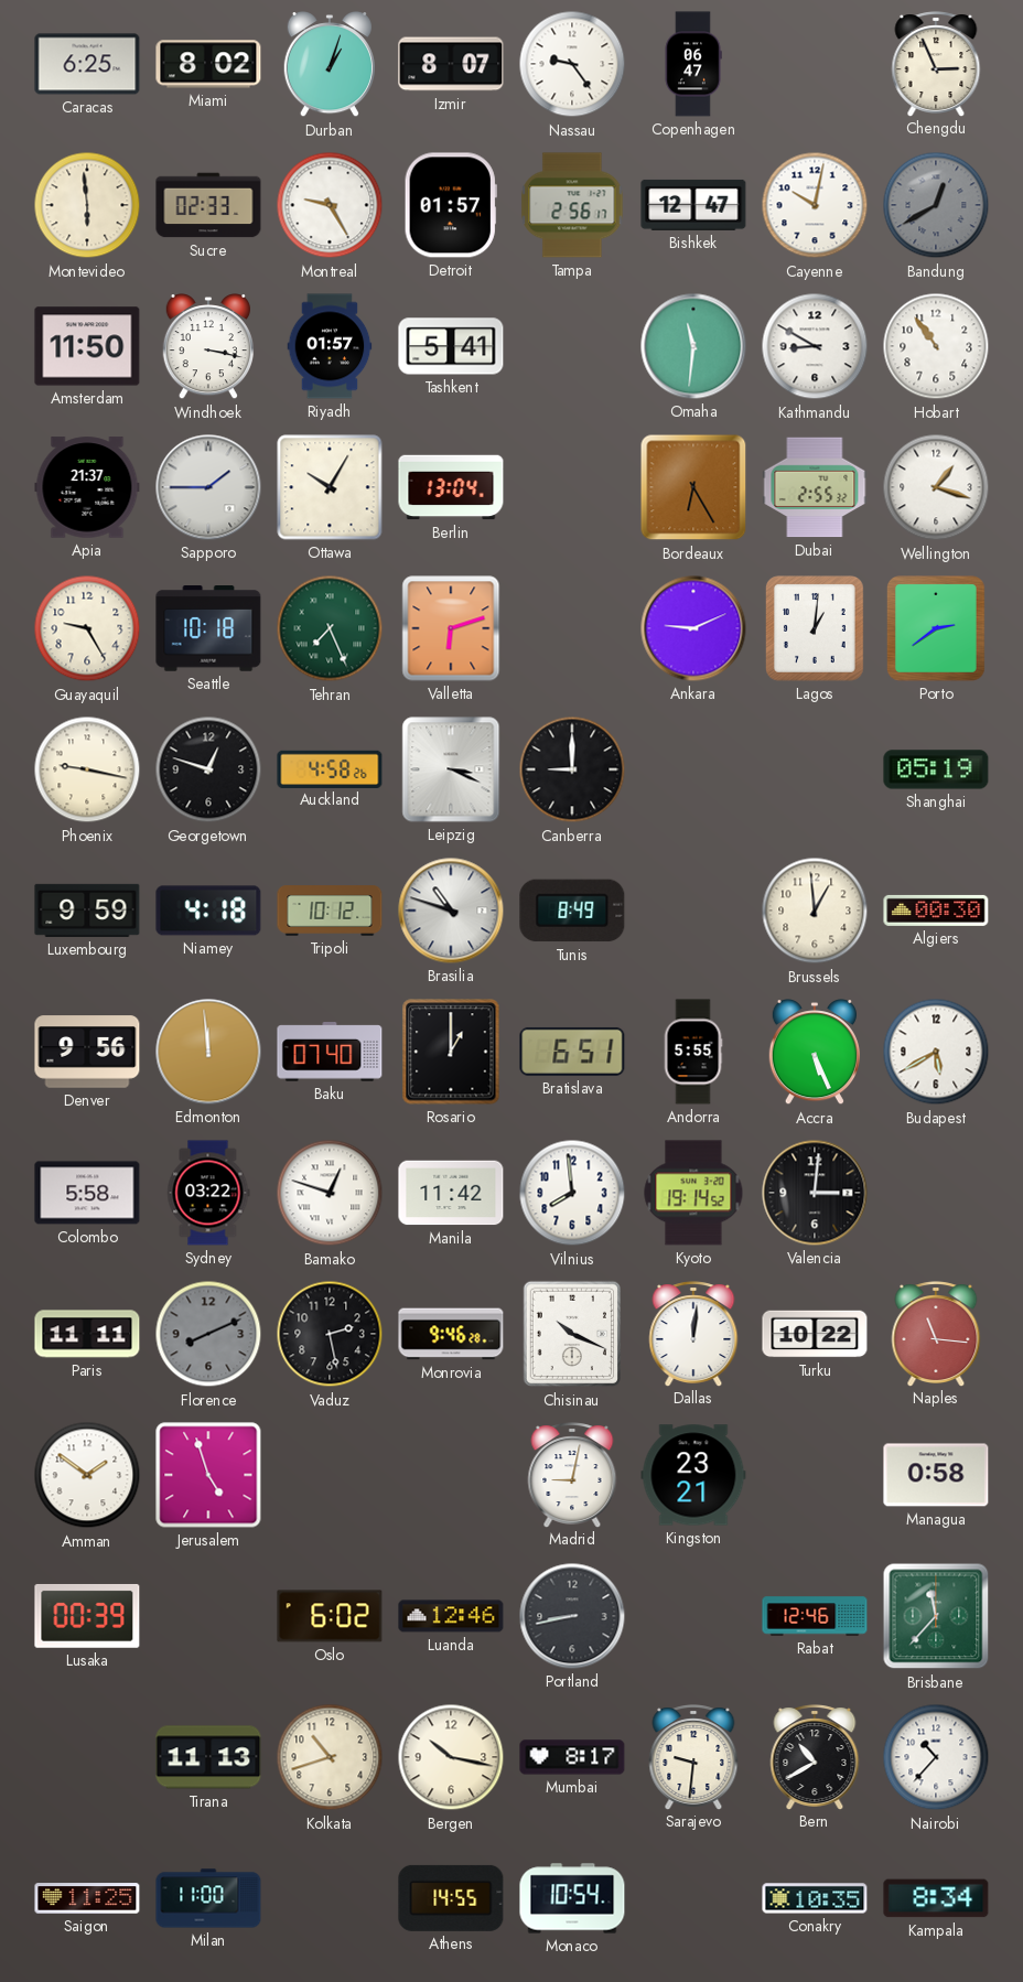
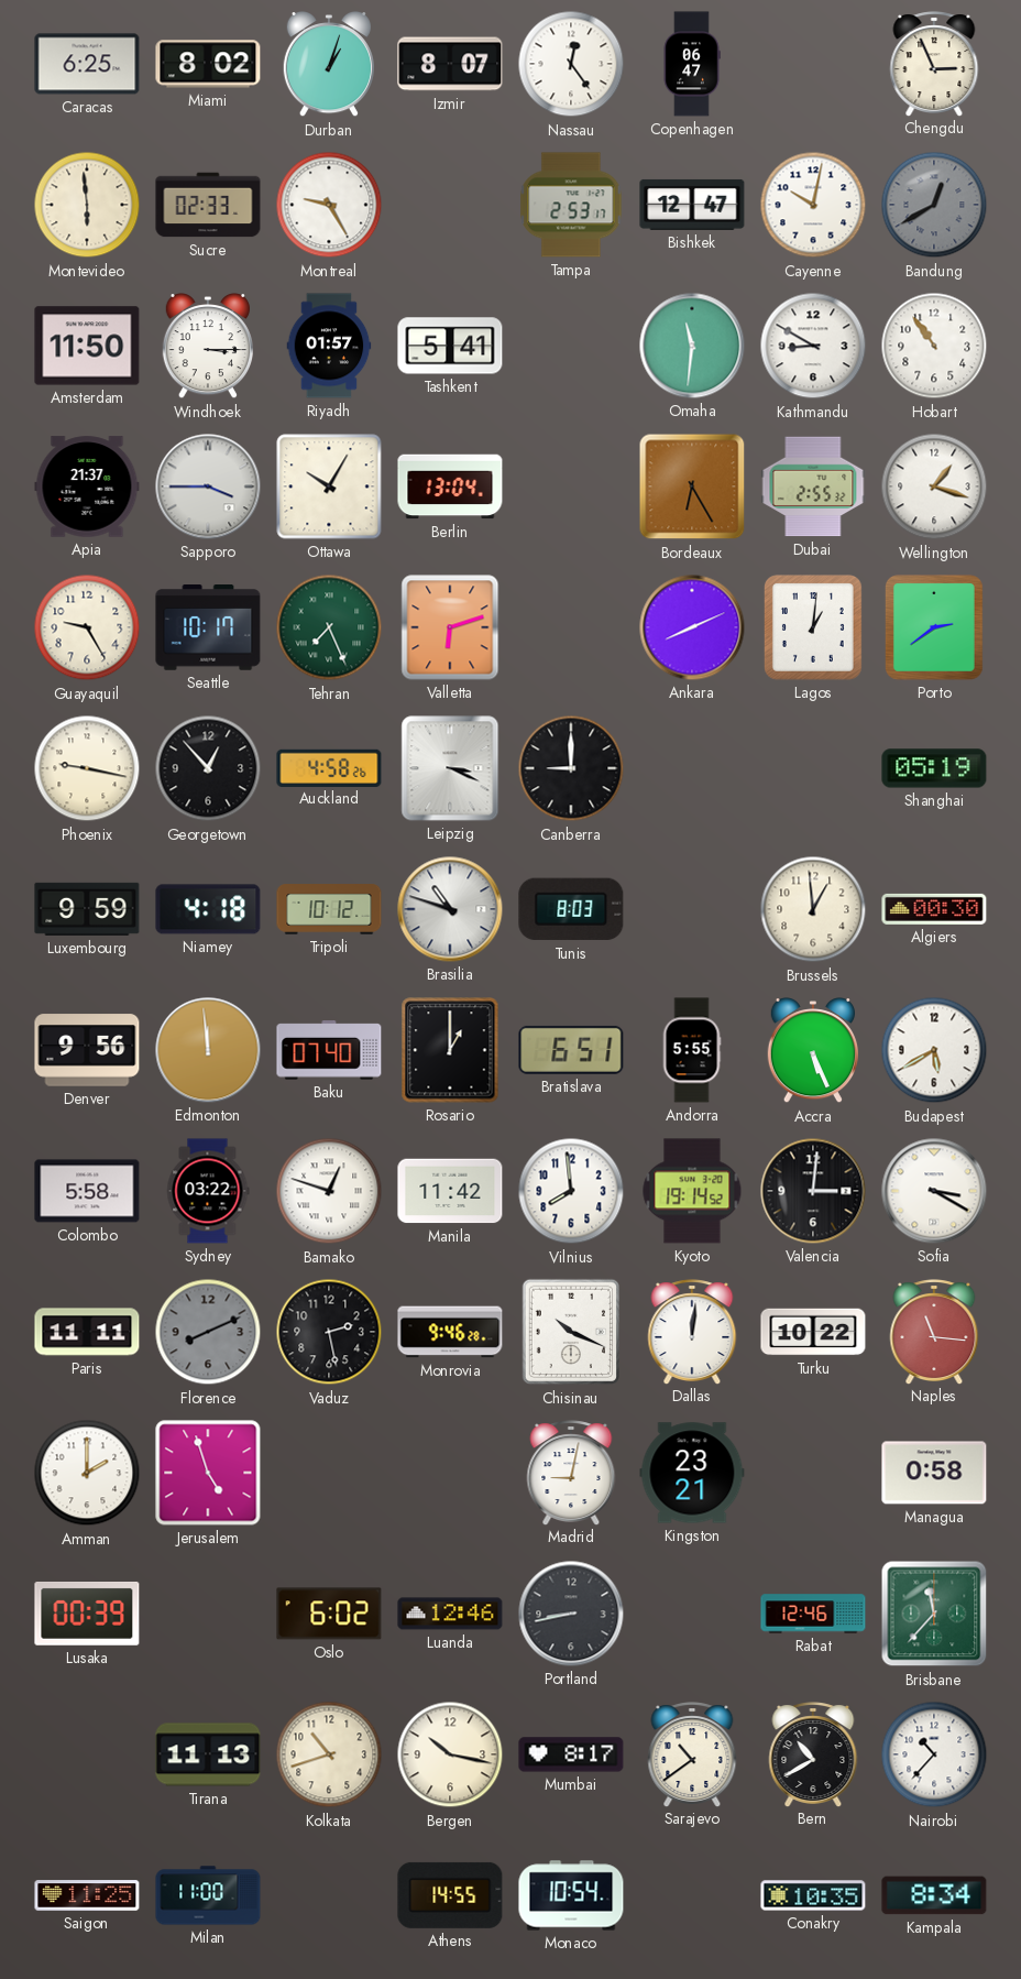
Nassau: 9:24 -> 12:24 (571, 64)
Detroit: 01:57 -> none (451, 205)
Tampa: 2:56 -> 2:53 (571, 205)
Windhoek: 3:17 -> 3:15 (207, 347)
Sapporo: 1:45 -> 3:45 (208, 486)
Seattle: 10:18 -> 10:17 (208, 628)
Ankara: 9:11 -> 8:11 (692, 627)
Georgetown: 12:48 -> 12:53 (208, 768)
Tunis: 8:49 -> 8:03 (571, 909)
Sofia: none -> 3:20 (934, 1191)
Amman: 1:51 -> 2:00 (87, 1473)
Sarajevo: 9:31 -> 10:39 (692, 1754)
